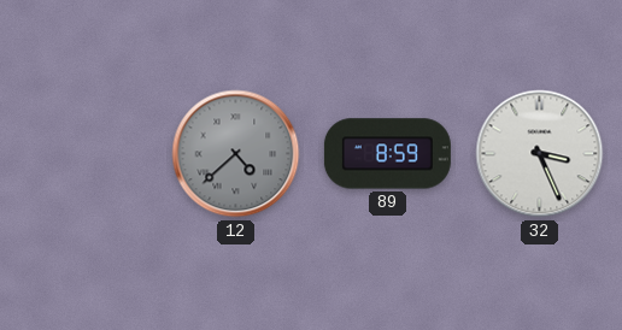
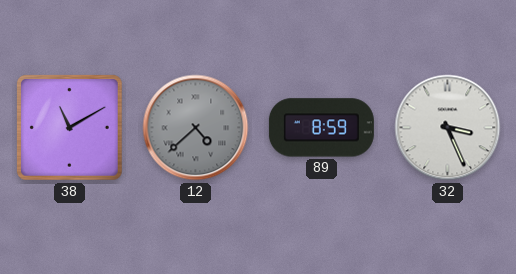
38: none -> 11:10 (70, 128)
